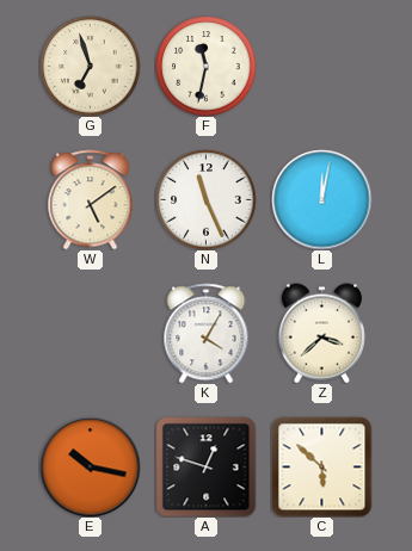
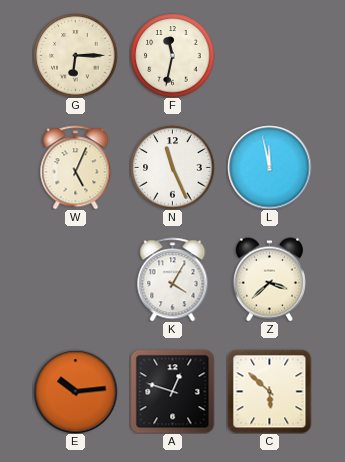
G: 6:57 -> 6:15 (75, 55)
W: 5:09 -> 5:04 (76, 167)
L: 12:02 -> 11:58 (269, 167)
E: 10:17 -> 10:14 (75, 391)
